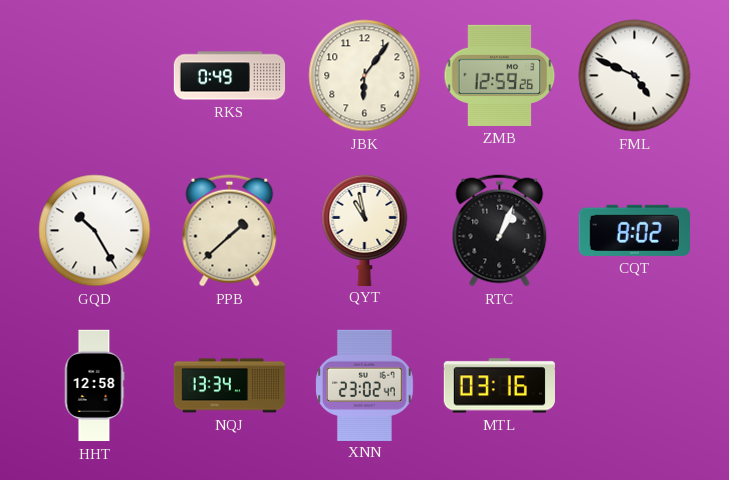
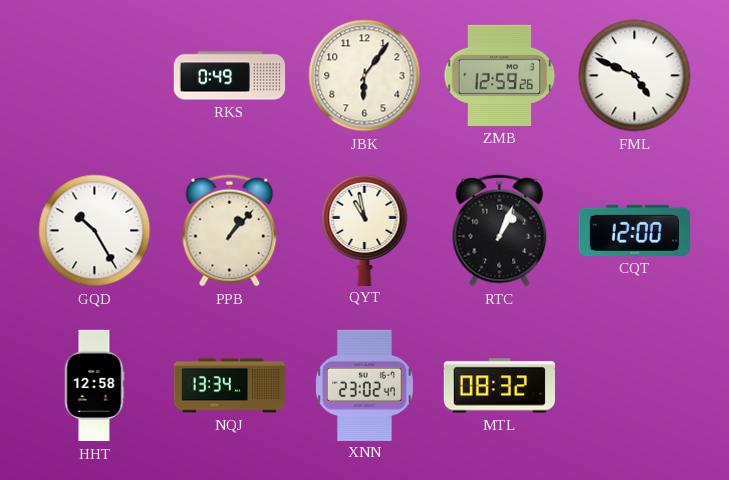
PPB: 1:38 -> 1:07 (230, 231)
CQT: 8:02 -> 12:00 (634, 230)
MTL: 03:16 -> 08:32 (499, 386)
